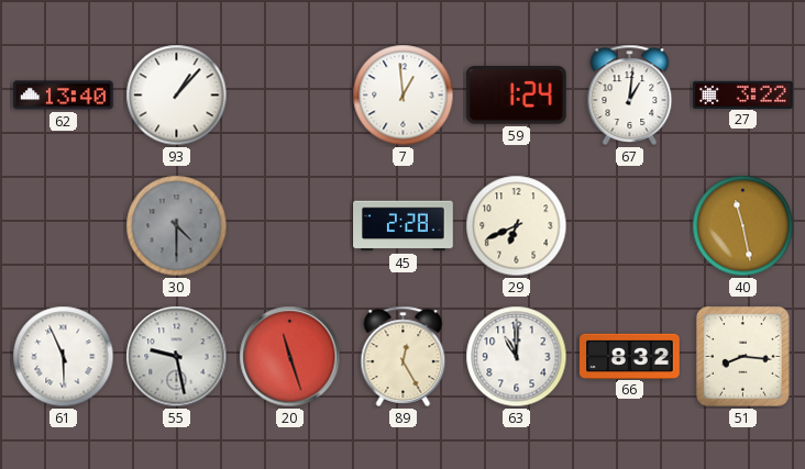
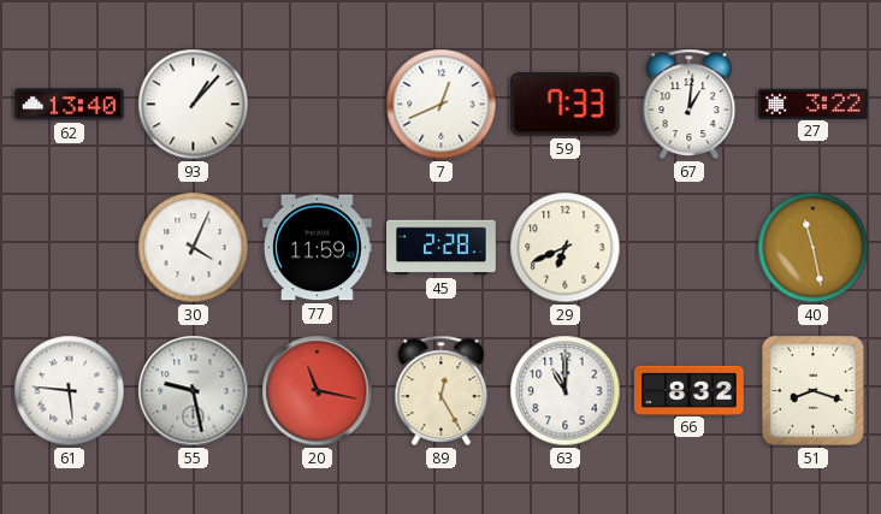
7: 12:59 -> 12:41 (442, 105)
59: 1:24 -> 7:33 (564, 105)
30: 4:30 -> 4:04 (194, 248)
30 dial: grey -> white (194, 248)
77: none -> 11:59 (318, 248)
61: 5:56 -> 5:46 (70, 391)
20: 11:27 -> 11:17 (318, 391)
51: 8:16 -> 8:18 (814, 391)
